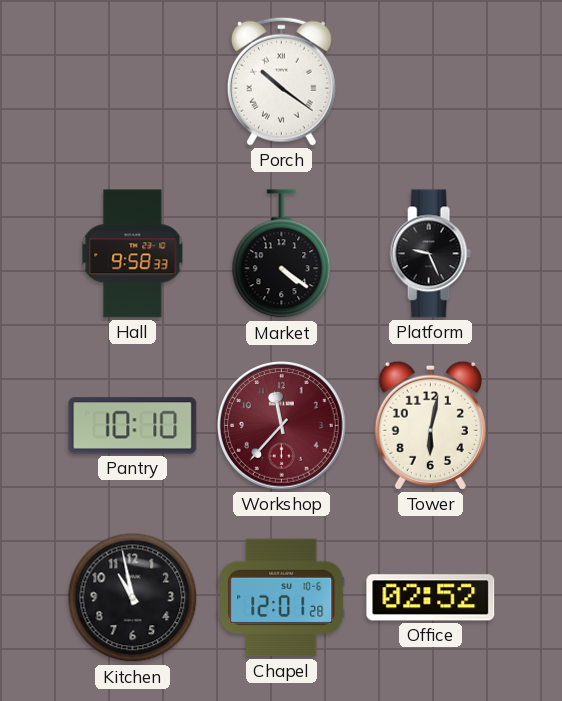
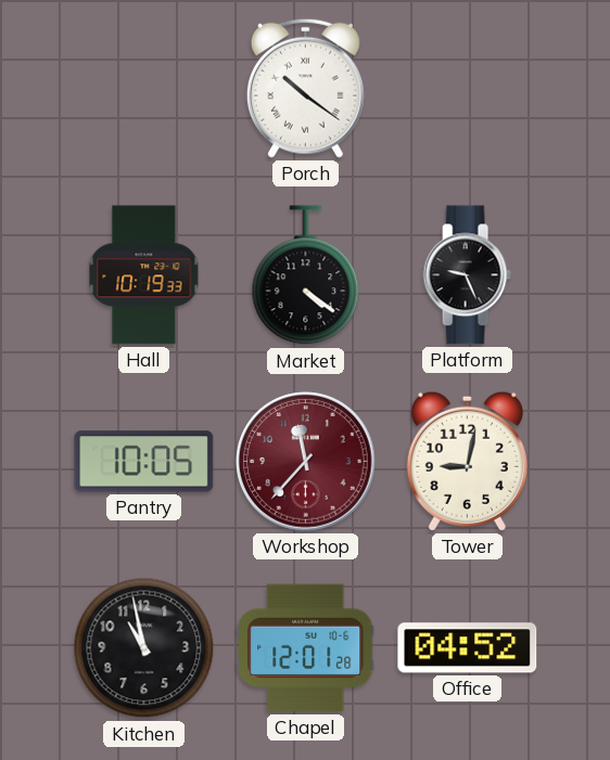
Hall: 9:58 -> 10:19 (144, 275)
Pantry: 10:10 -> 10:05 (144, 462)
Tower: 6:02 -> 9:02 (467, 461)
Office: 02:52 -> 04:52 (468, 648)
